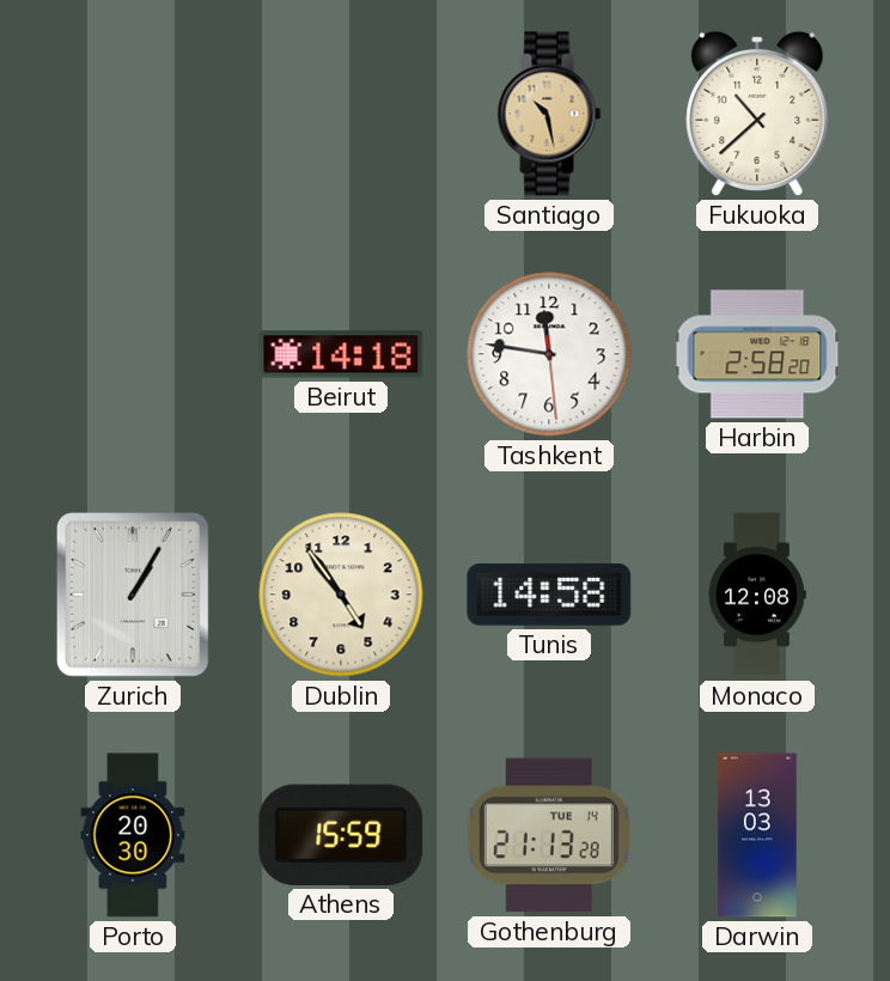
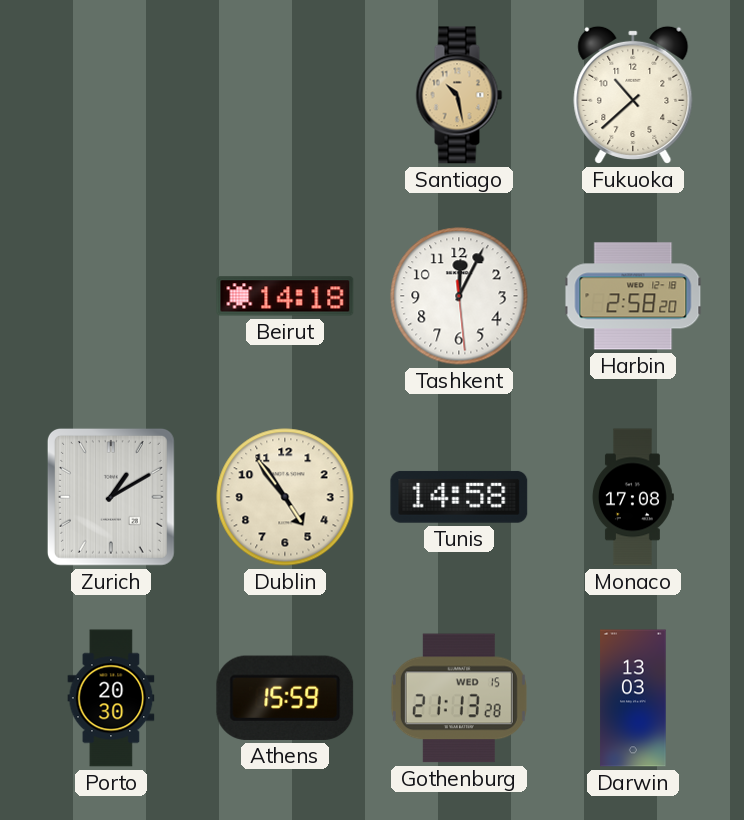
Tashkent: 11:46 -> 12:04 (459, 296)
Zurich: 1:05 -> 1:10 (111, 497)
Monaco: 12:08 -> 17:08 (632, 497)
Gothenburg date: TUE 14 -> WED 15 (459, 698)
